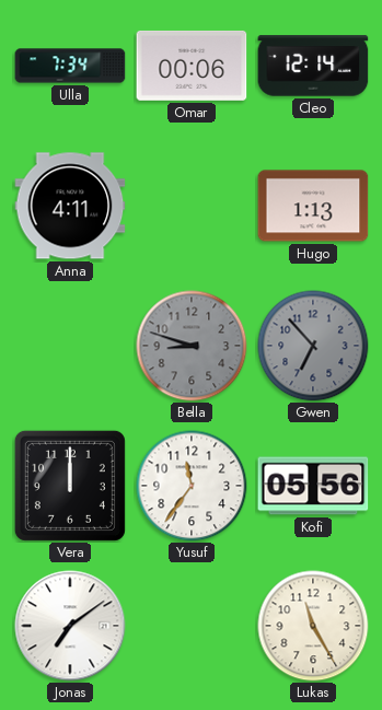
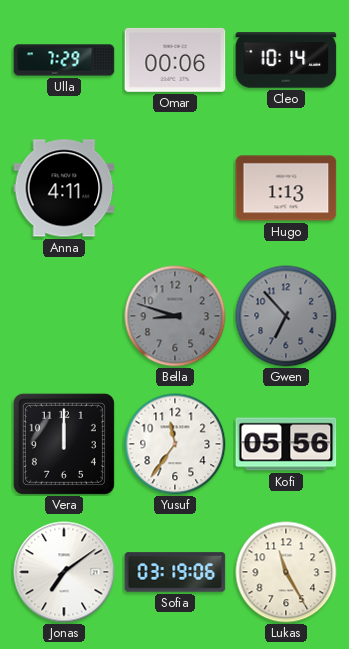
Ulla: 7:34 -> 7:29 (64, 60)
Cleo: 12:14 -> 10:14 (286, 60)
Sofia: none -> 03:19 (175, 572)
